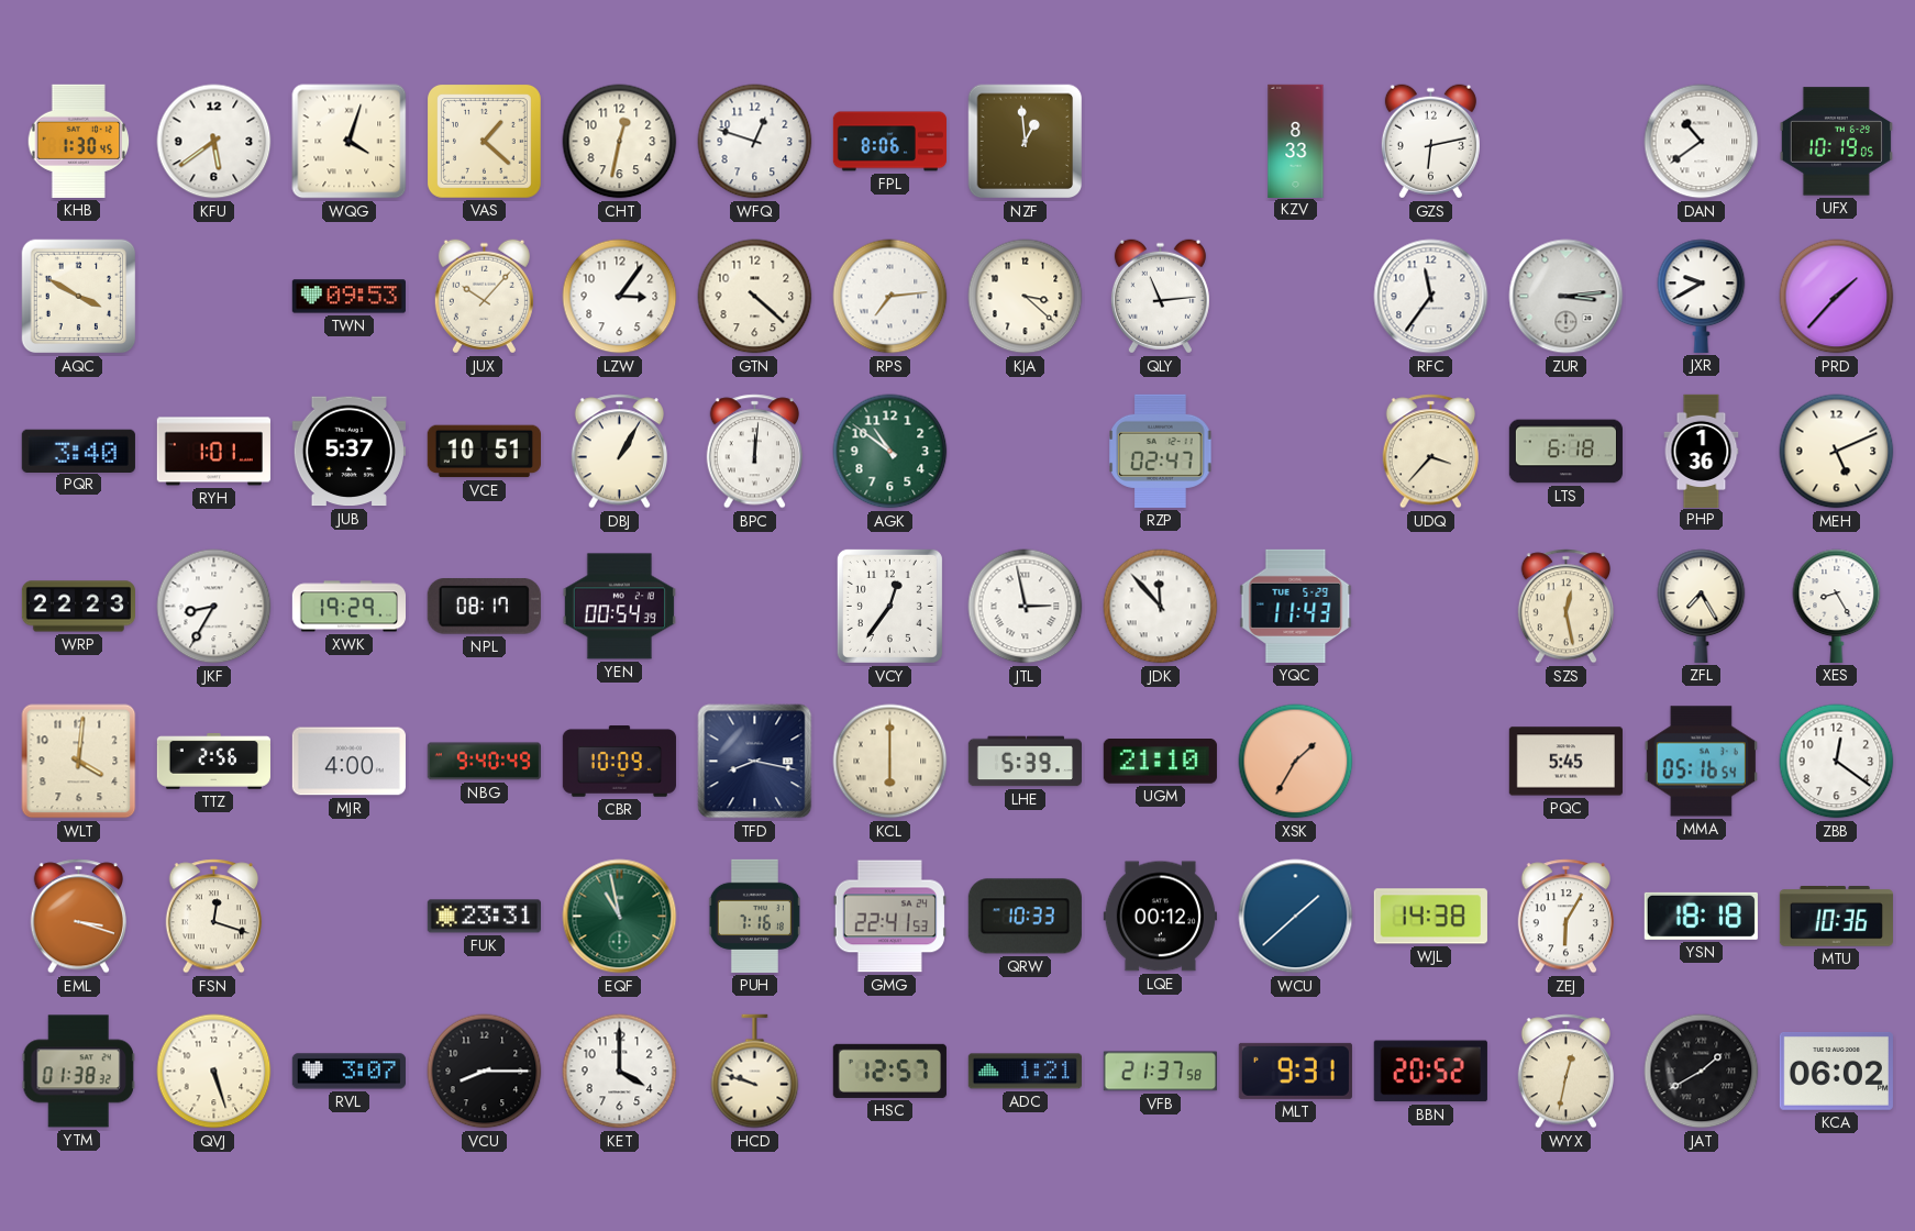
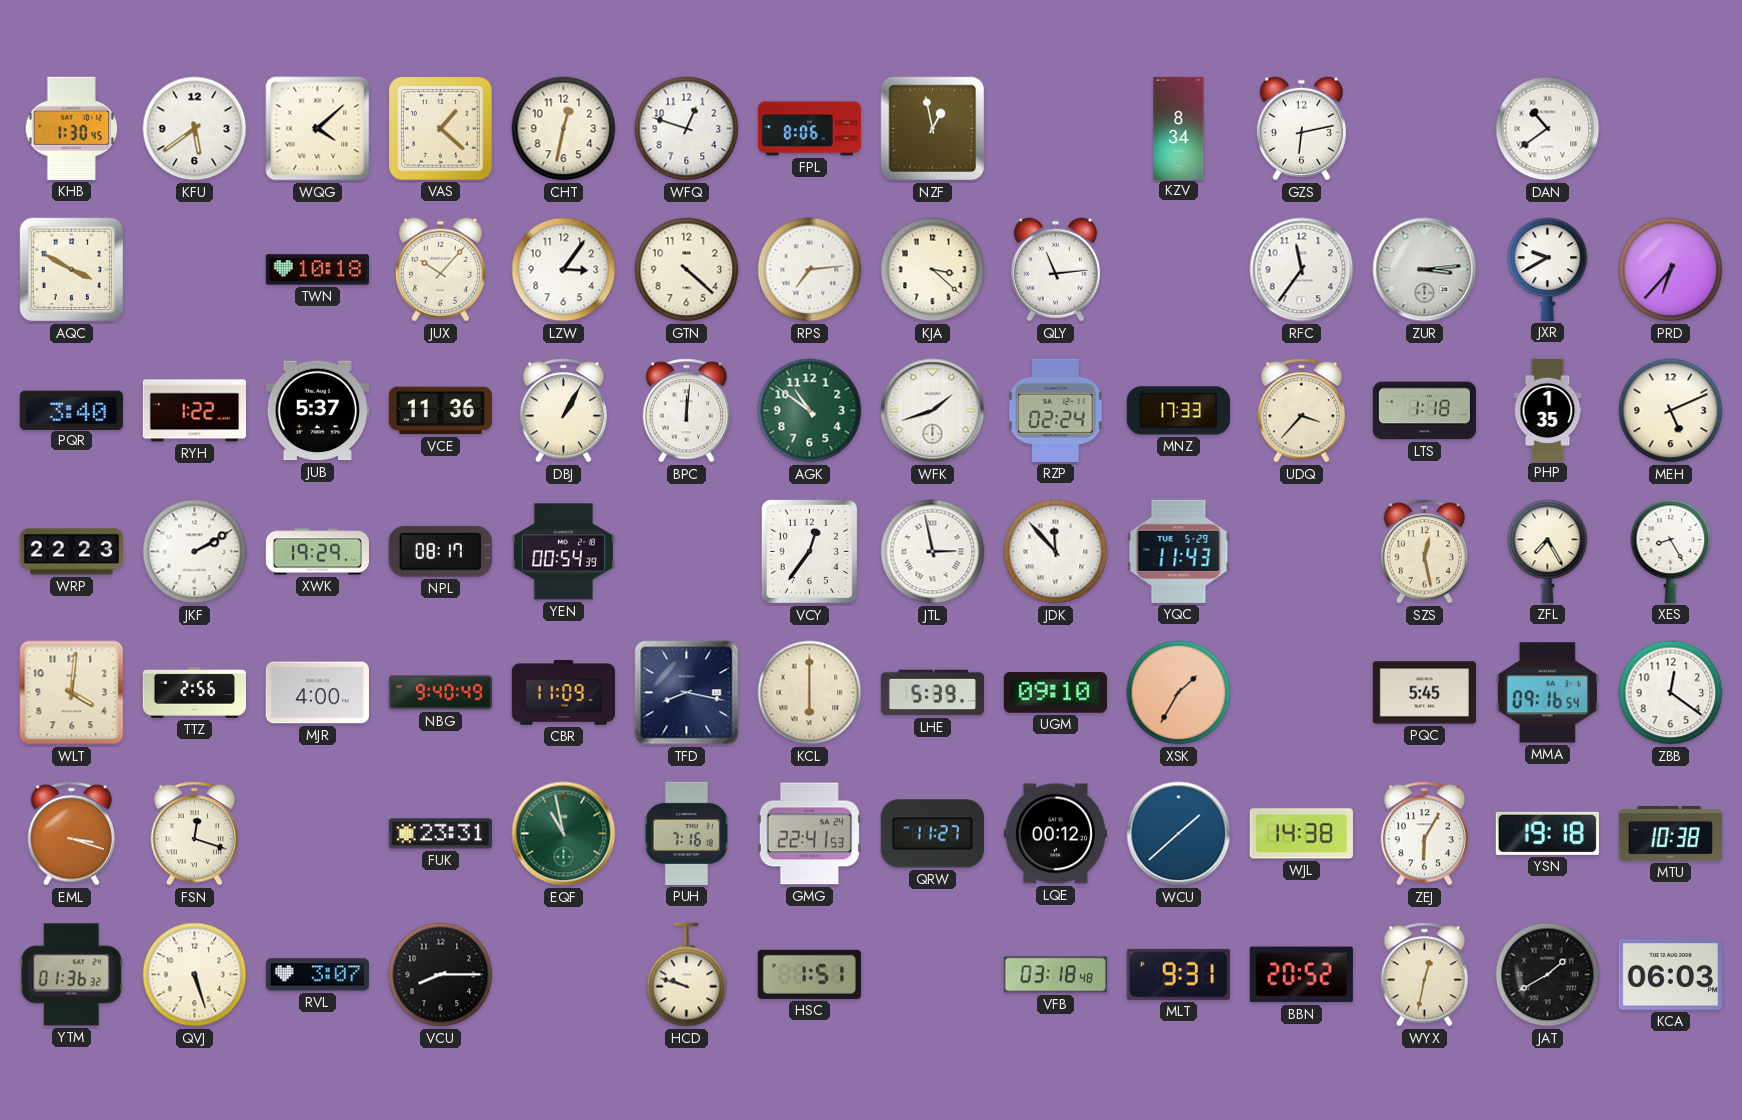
WQG: 4:03 -> 4:08 (318, 129)
NZF: 12:59 -> 12:58 (933, 129)
KZV: 8:33 -> 8:34 (1179, 128)
UFX: 10:19 -> none (1836, 142)
TWN: 09:53 -> 10:18 (317, 270)
PRD: 1:37 -> 6:37 (1671, 270)
RYH: 1:01 -> 1:22 (194, 411)
VCE: 10:51 -> 11:36 (440, 411)
WFK: none -> 1:42 (933, 411)
RZP: 02:47 -> 02:24 (1056, 410)
MNZ: none -> 17:33 (1178, 411)
LTS: 6:18 -> 1:18 (1424, 411)
PHP: 1:36 -> 1:35 (1548, 410)
JKF: 8:35 -> 2:10 (195, 552)
CBR: 10:09 -> 11:09 (563, 693)
UGM: 21:10 -> 09:10 (1055, 693)
MMA: 05:16 -> 09:16 (1547, 693)
QRW: 10:33 -> 11:27 (932, 834)
YSN: 18:18 -> 19:18 (1547, 833)
MTU: 10:36 -> 10:38 (1670, 834)
YTM: 01:38 -> 01:36 (71, 975)
KET: 4:00 -> none (620, 1072)
HSC: 12:57 -> 1:51 (809, 974)
ADC: 1:21 -> none (1025, 1072)
VFB: 21:37 -> 03:18 (1055, 975)
KCA: 06:02 -> 06:03 (1670, 974)
